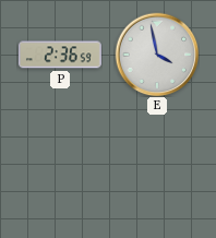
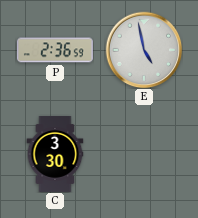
E: 3:58 -> 4:58 (144, 50)
C: none -> 3:30 (55, 154)
